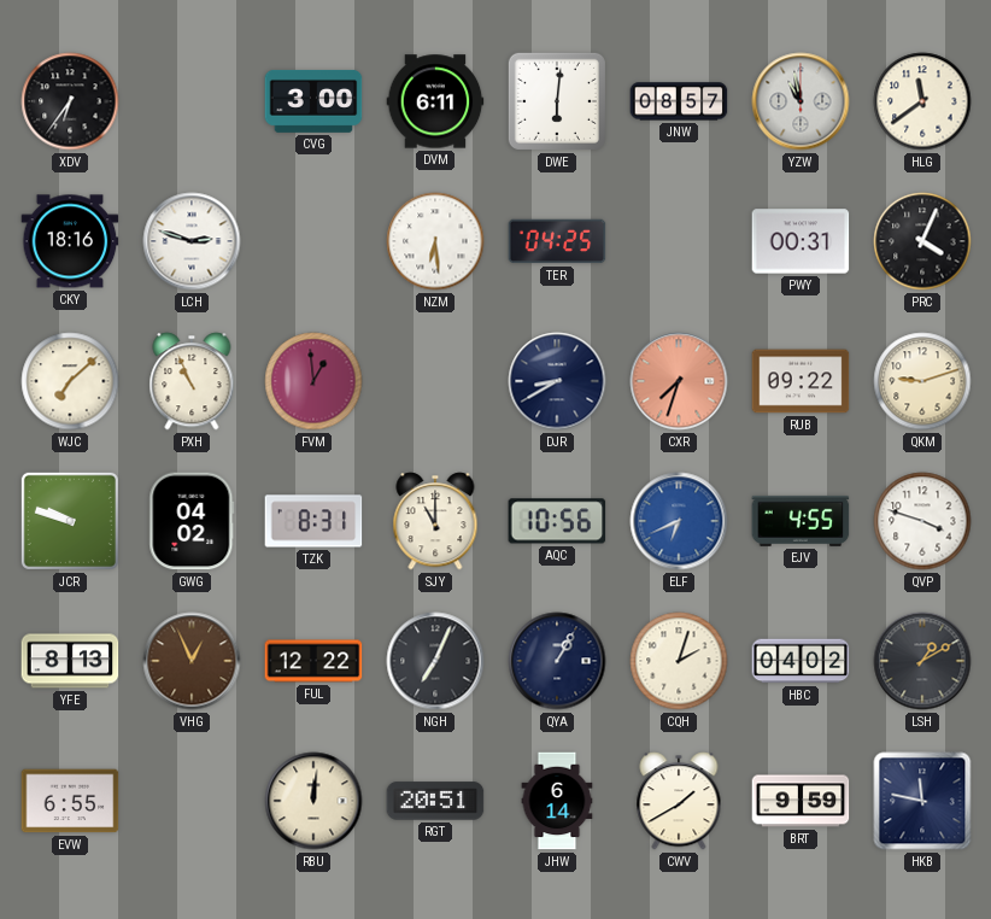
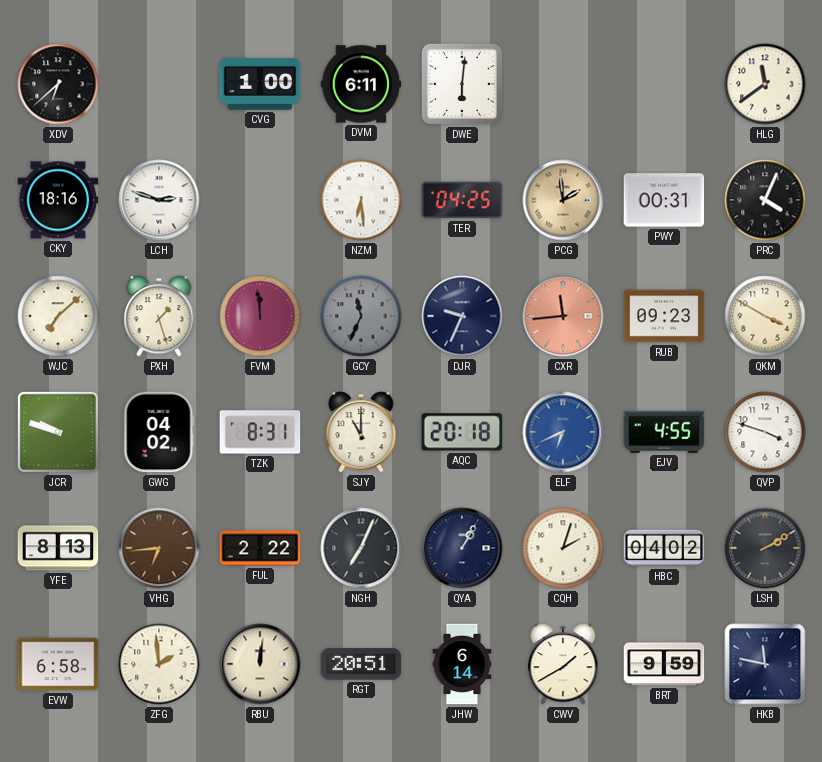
XDV: 6:36 -> 6:38 (58, 84)
CVG: 3:00 -> 1:00 (260, 84)
JNW: 08:57 -> none (679, 101)
YZW: 10:58 -> none (801, 101)
PCG: none -> 1:59 (563, 200)
PXH: 10:56 -> 1:27 (159, 316)
FVM: 12:59 -> 11:59 (260, 316)
GCY: none -> 11:34 (361, 316)
DJR: 8:40 -> 9:34 (462, 316)
CXR: 7:33 -> 11:44 (563, 316)
RUB: 09:22 -> 09:23 (664, 316)
QKM: 9:12 -> 3:50 (765, 316)
AQC: 10:56 -> 20:18 (462, 432)
VHG: 12:56 -> 6:44 (159, 548)
FUL: 12:22 -> 2:22 (260, 548)
LSH: 1:10 -> 2:10 (765, 548)
EVW: 6:55 -> 6:58 (58, 664)
ZFG: none -> 1:59 (159, 664)
